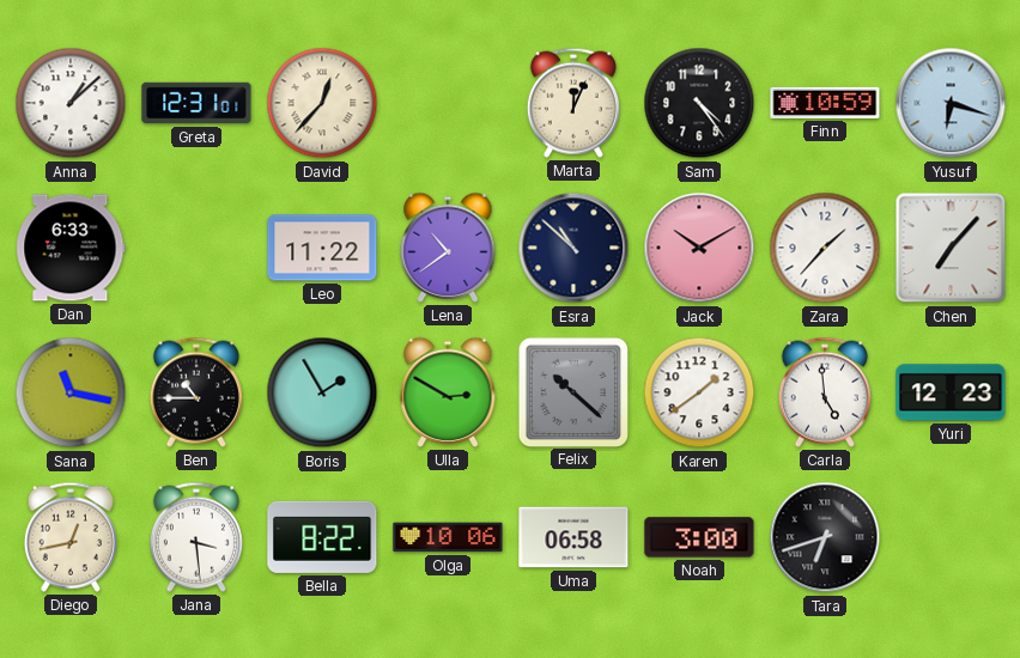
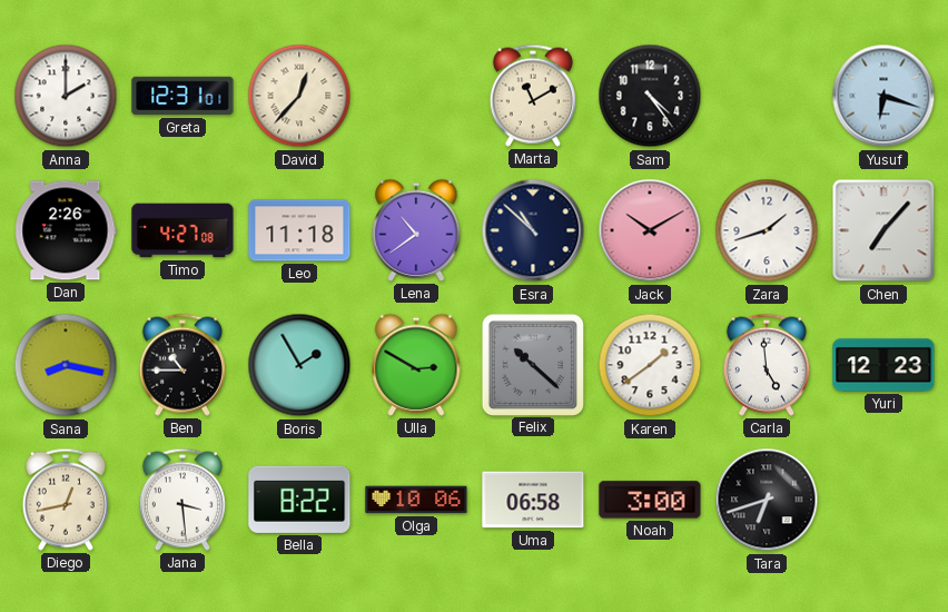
Anna: 1:08 -> 2:00 (66, 96)
Marta: 12:04 -> 11:10 (533, 96)
Finn: 10:59 -> none (825, 103)
Dan: 6:33 -> 2:26 (66, 230)
Timo: none -> 4:27 (182, 230)
Leo: 11:22 -> 11:18 (299, 230)
Zara: 1:37 -> 1:42 (767, 230)
Sana: 11:17 -> 8:17 (66, 365)
